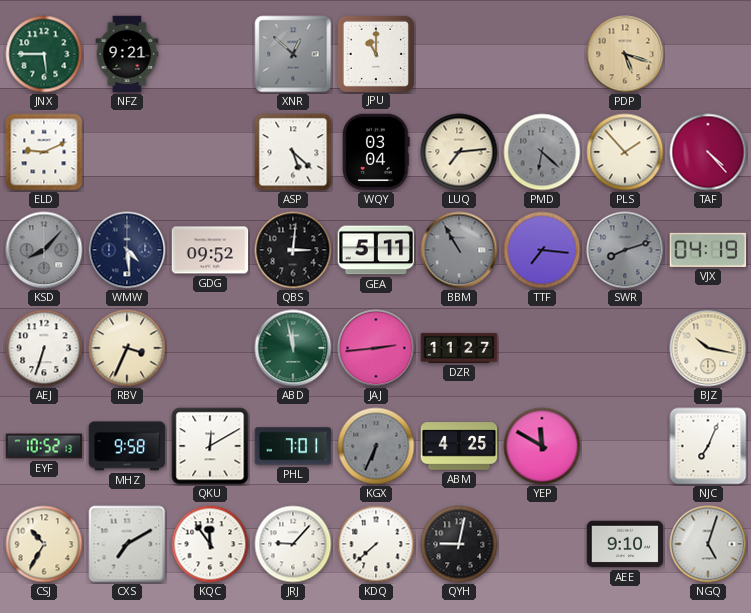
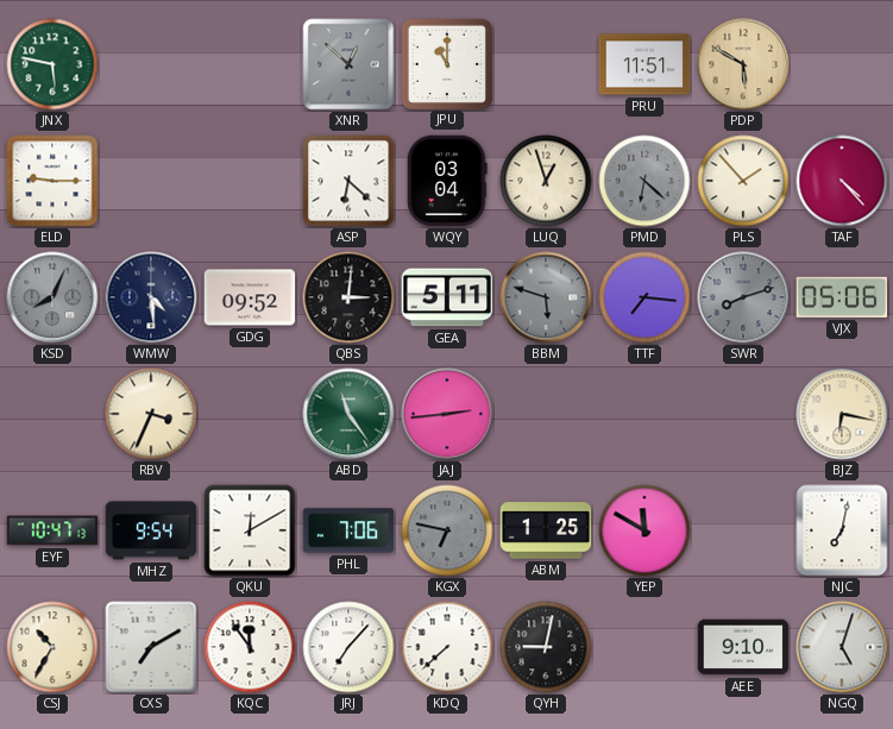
JNX: 5:45 -> 5:47 (52, 64)
NFZ: 9:21 -> none (127, 54)
PRU: none -> 11:51 (644, 64)
PDP: 5:18 -> 5:50 (743, 64)
ELD: 9:11 -> 9:15 (52, 181)
ASP: 5:22 -> 6:22 (348, 181)
LUQ: 7:14 -> 12:57 (546, 181)
KSD: 8:07 -> 8:04 (52, 297)
BBM: 10:55 -> 5:48 (546, 297)
VJX: 04:19 -> 05:06 (842, 297)
AEJ: 6:33 -> none (44, 348)
ABD: 11:58 -> 11:24 (348, 414)
DZR: 11:27 -> none (459, 348)
BJZ: 10:17 -> 6:17 (842, 414)
EYF: 10:52 -> 10:47 (52, 530)
MHZ: 9:58 -> 9:54 (151, 530)
PHL: 7:01 -> 7:06 (348, 530)
KGX: 6:34 -> 6:47 (447, 530)
ABM: 4:25 -> 1:25 (546, 530)
NJC: 7:04 -> 7:02 (842, 530)
JRJ: 9:07 -> 7:07 (348, 647)
